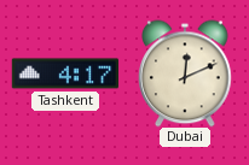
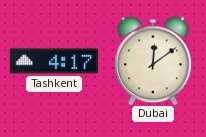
Dubai: 12:11 -> 12:09 (153, 61)
